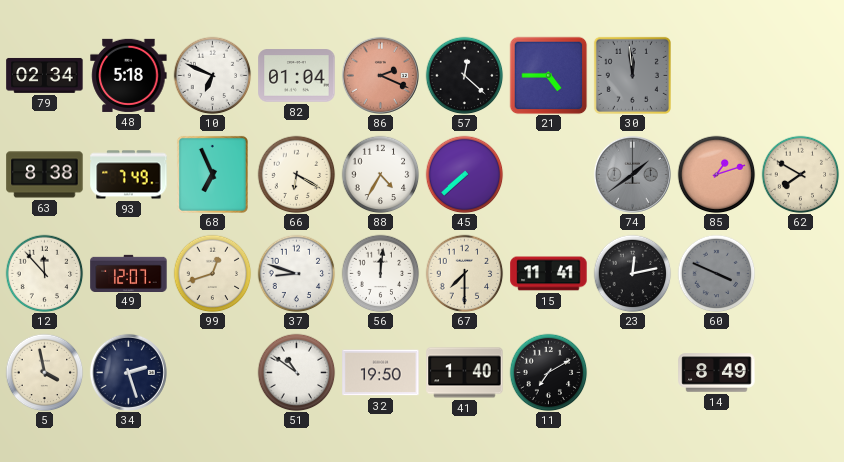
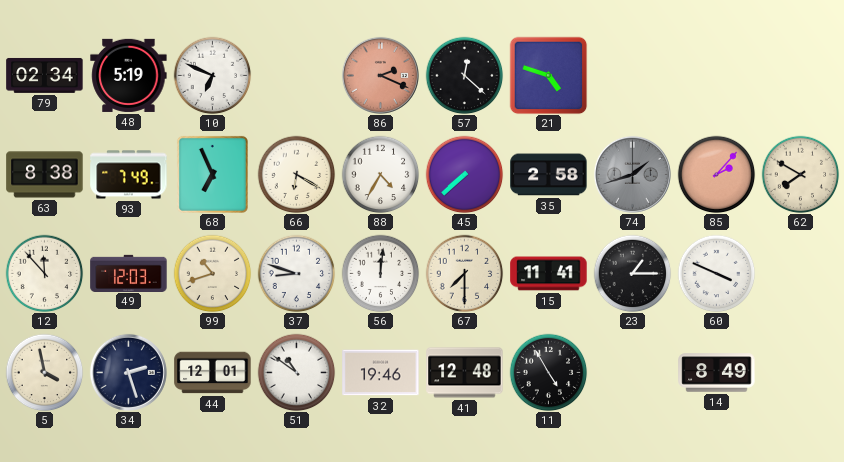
48: 5:18 -> 5:19 (129, 75)
82: 01:04 -> none (297, 76)
21: 4:45 -> 4:48 (548, 75)
30: 11:59 -> none (632, 75)
35: none -> 2:58 (549, 175)
74: 1:39 -> 1:42 (632, 174)
85: 1:12 -> 2:07 (716, 174)
49: 12:07 -> 12:03 (129, 273)
99: 12:42 -> 10:42 (212, 273)
23: 12:13 -> 1:15 (632, 273)
60 dial: grey -> white (716, 273)
44: none -> 12:01 (213, 373)
32: 19:50 -> 19:46 (381, 373)
41: 1:40 -> 12:48 (465, 373)
11: 7:10 -> 4:55 (548, 372)
